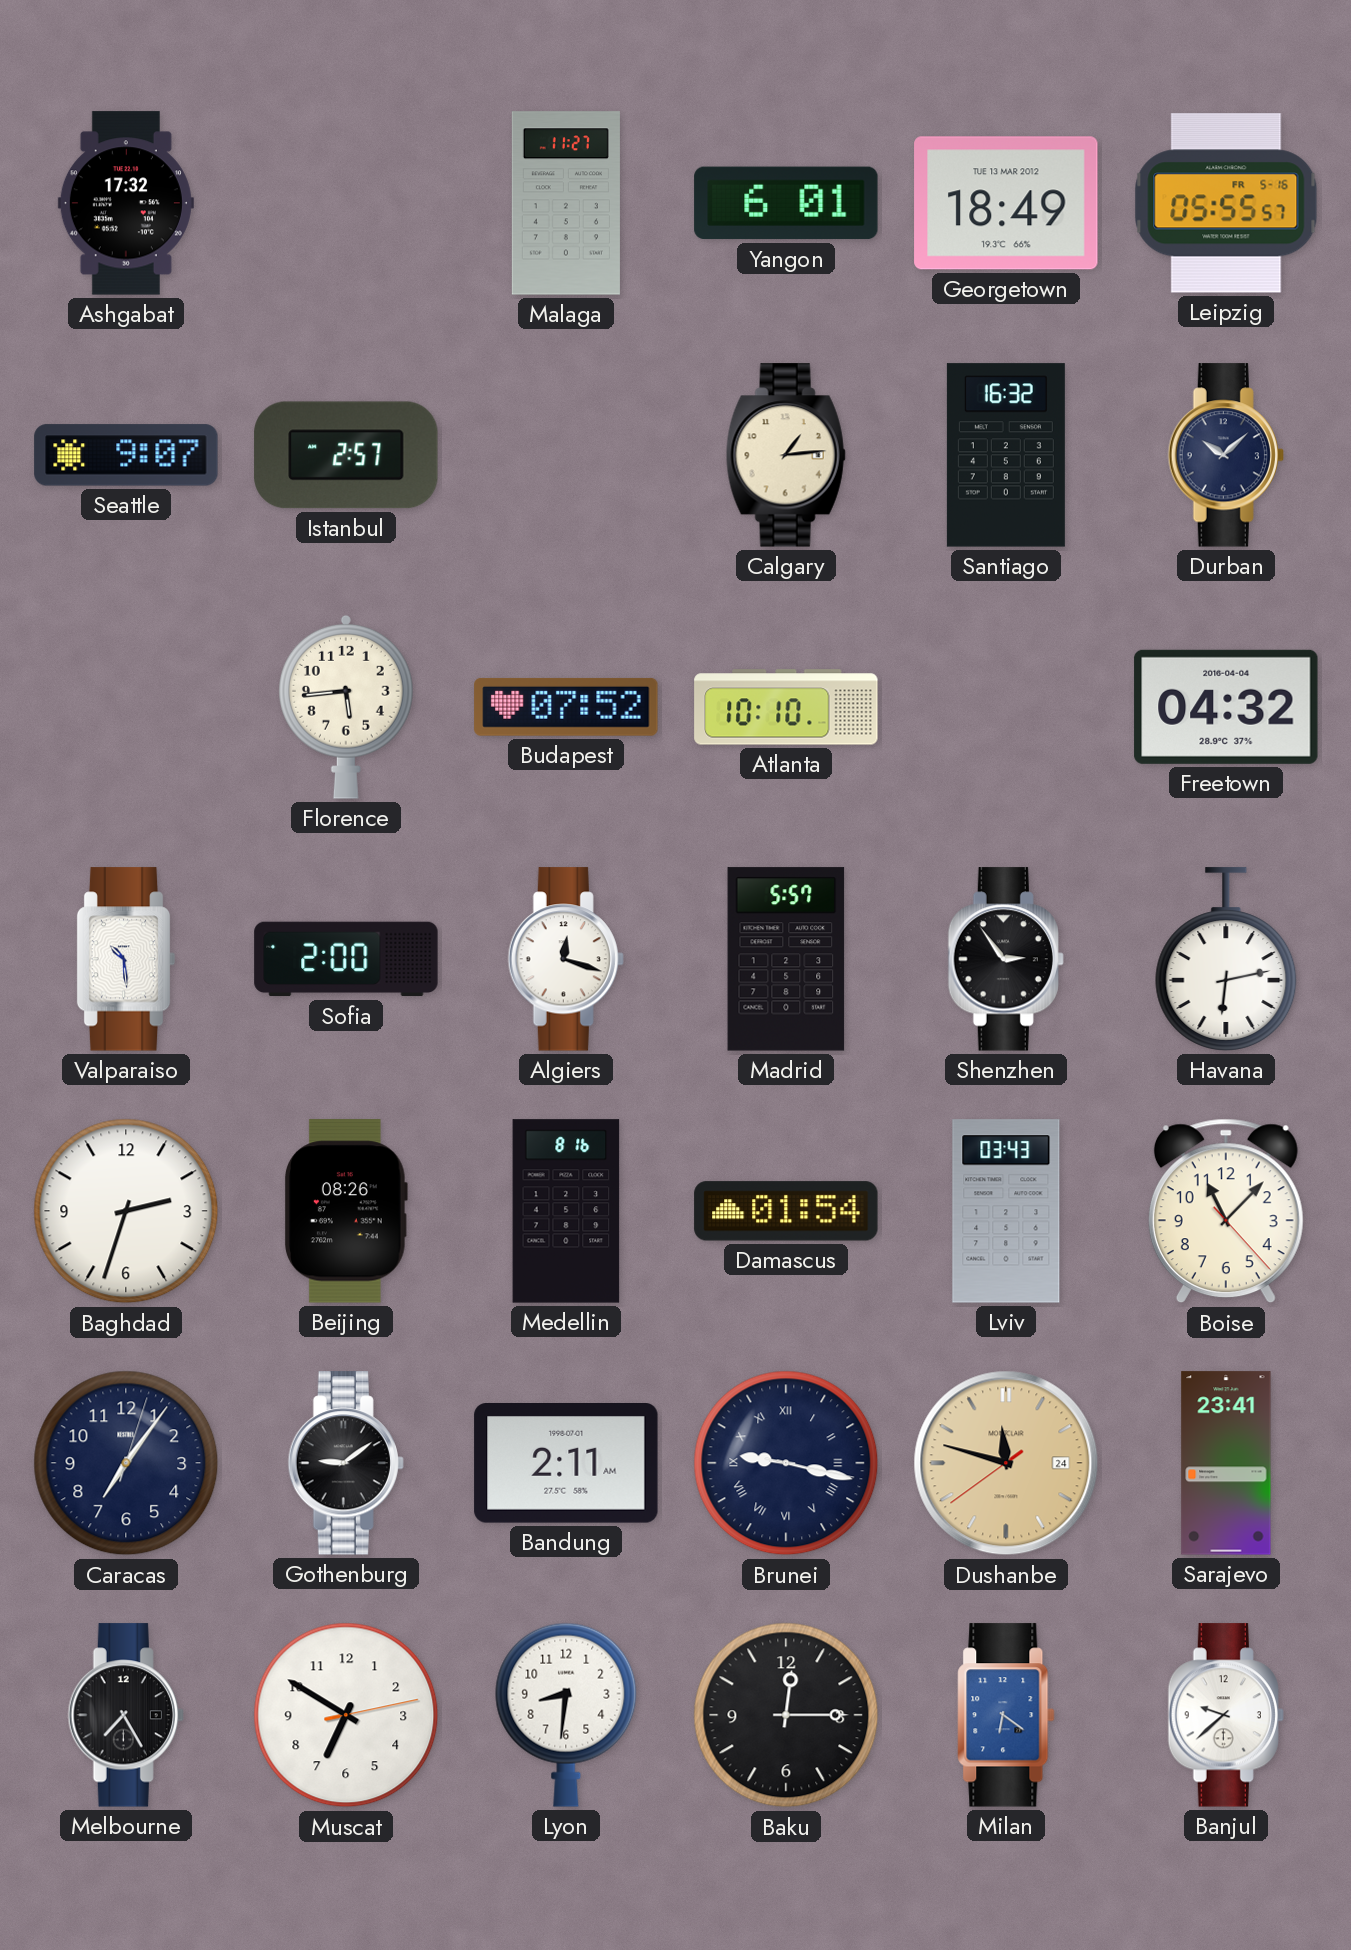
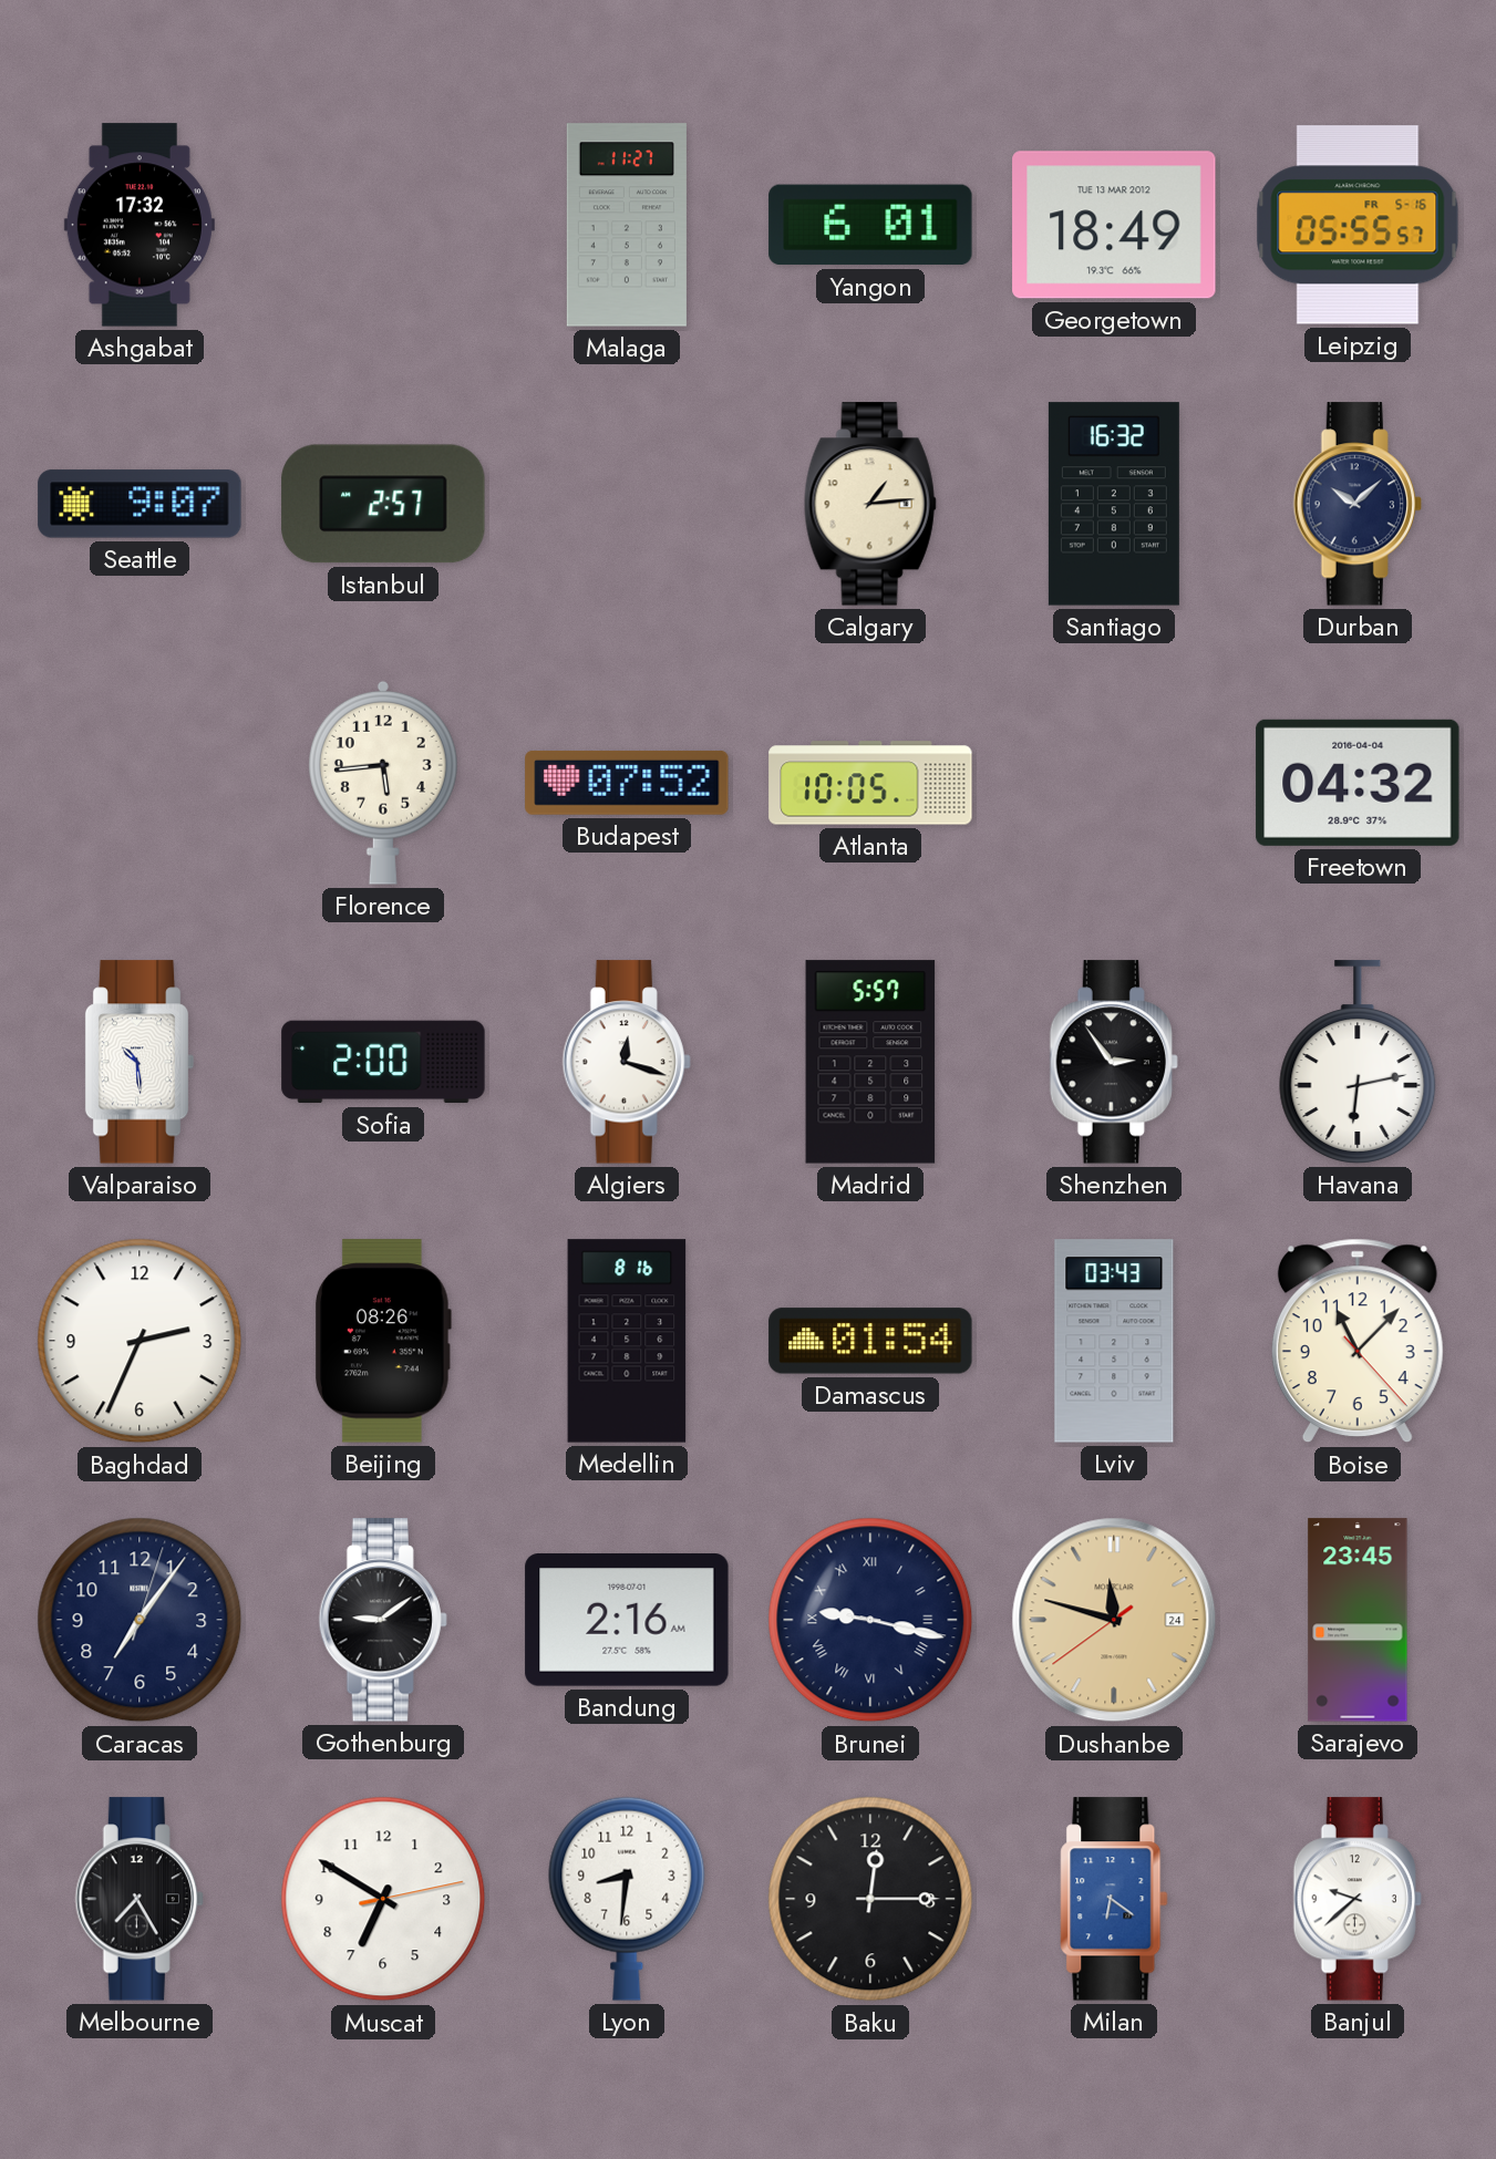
Atlanta: 10:10 -> 10:05 (870, 783)
Baghdad: 2:33 -> 2:34 (140, 1341)
Bandung: 2:11 -> 2:16 (627, 1621)
Sarajevo: 23:41 -> 23:45 (1358, 1620)
